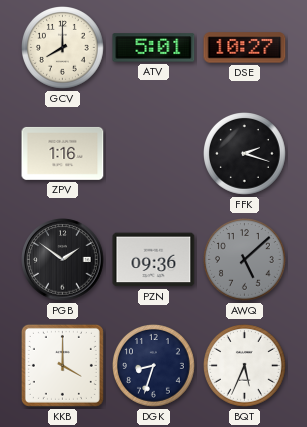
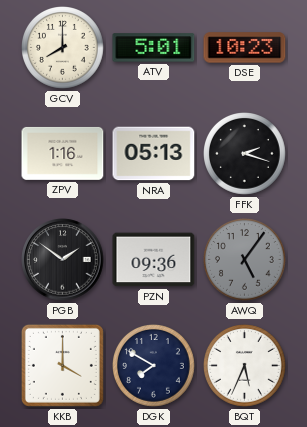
DSE: 10:27 -> 10:23 (245, 48)
NRA: none -> 05:13 (154, 154)
AWQ: 5:08 -> 5:06 (245, 260)
DGK: 8:33 -> 7:50 (154, 366)
